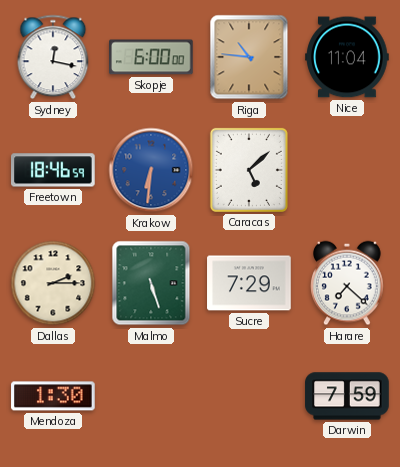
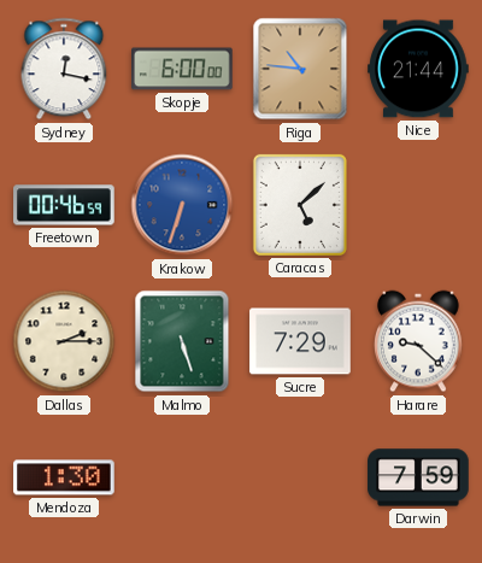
Nice: 11:04 -> 21:44 (418, 69)
Freetown: 18:46 -> 00:46 (65, 205)
Krakow: 6:31 -> 6:33 (182, 205)
Harare: 7:22 -> 9:22 (419, 341)
